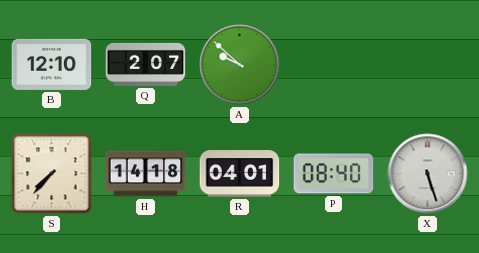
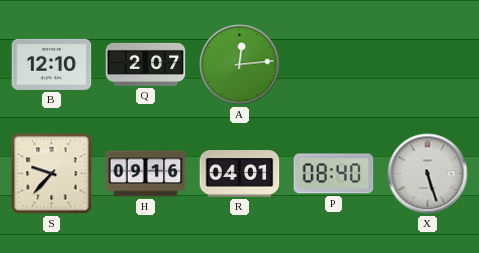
A: 9:52 -> 12:14 (240, 65)
S: 7:37 -> 9:37 (52, 174)
H: 14:18 -> 09:16 (146, 174)
